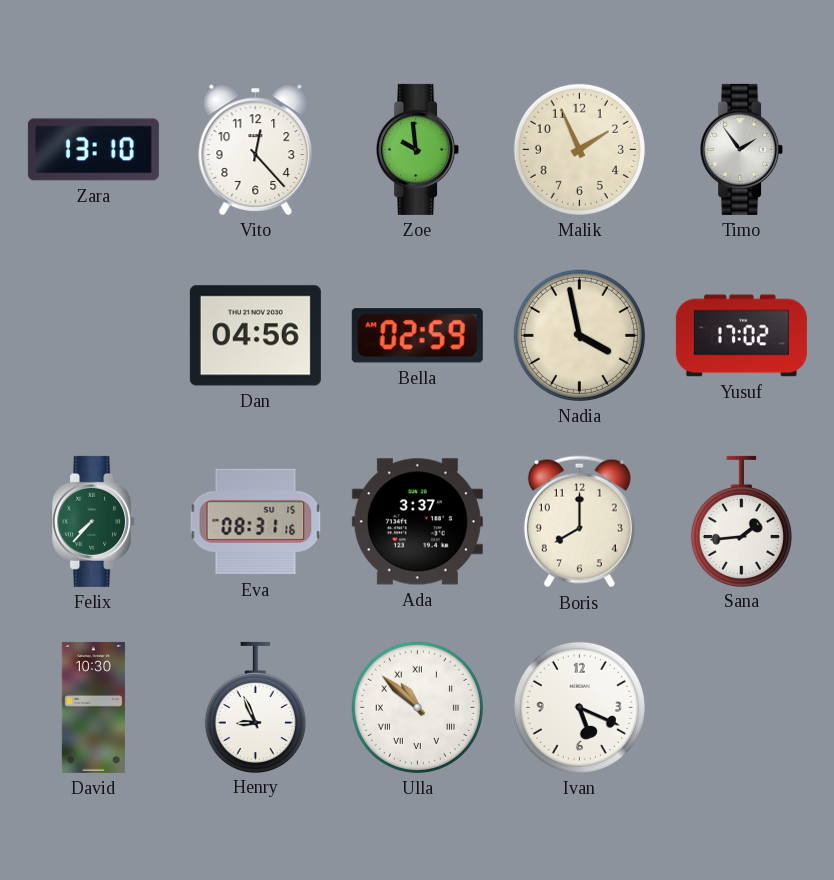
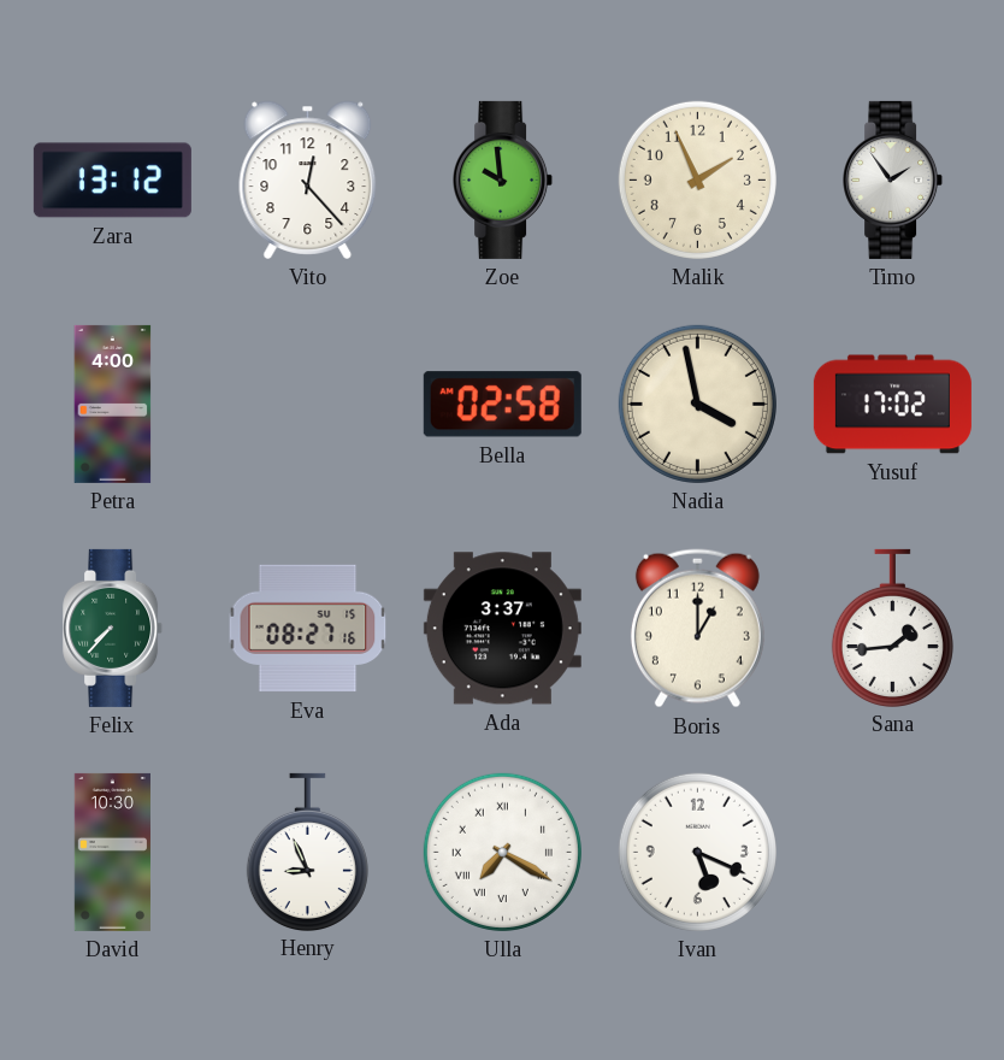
Zara: 13:10 -> 13:12 (112, 181)
Petra: none -> 4:00 (113, 404)
Dan: 04:56 -> none (255, 336)
Bella: 02:59 -> 02:58 (502, 405)
Eva: 08:31 -> 08:27 (308, 629)
Boris: 8:00 -> 1:00 (697, 629)
Ulla: 10:52 -> 7:20 (502, 852)
